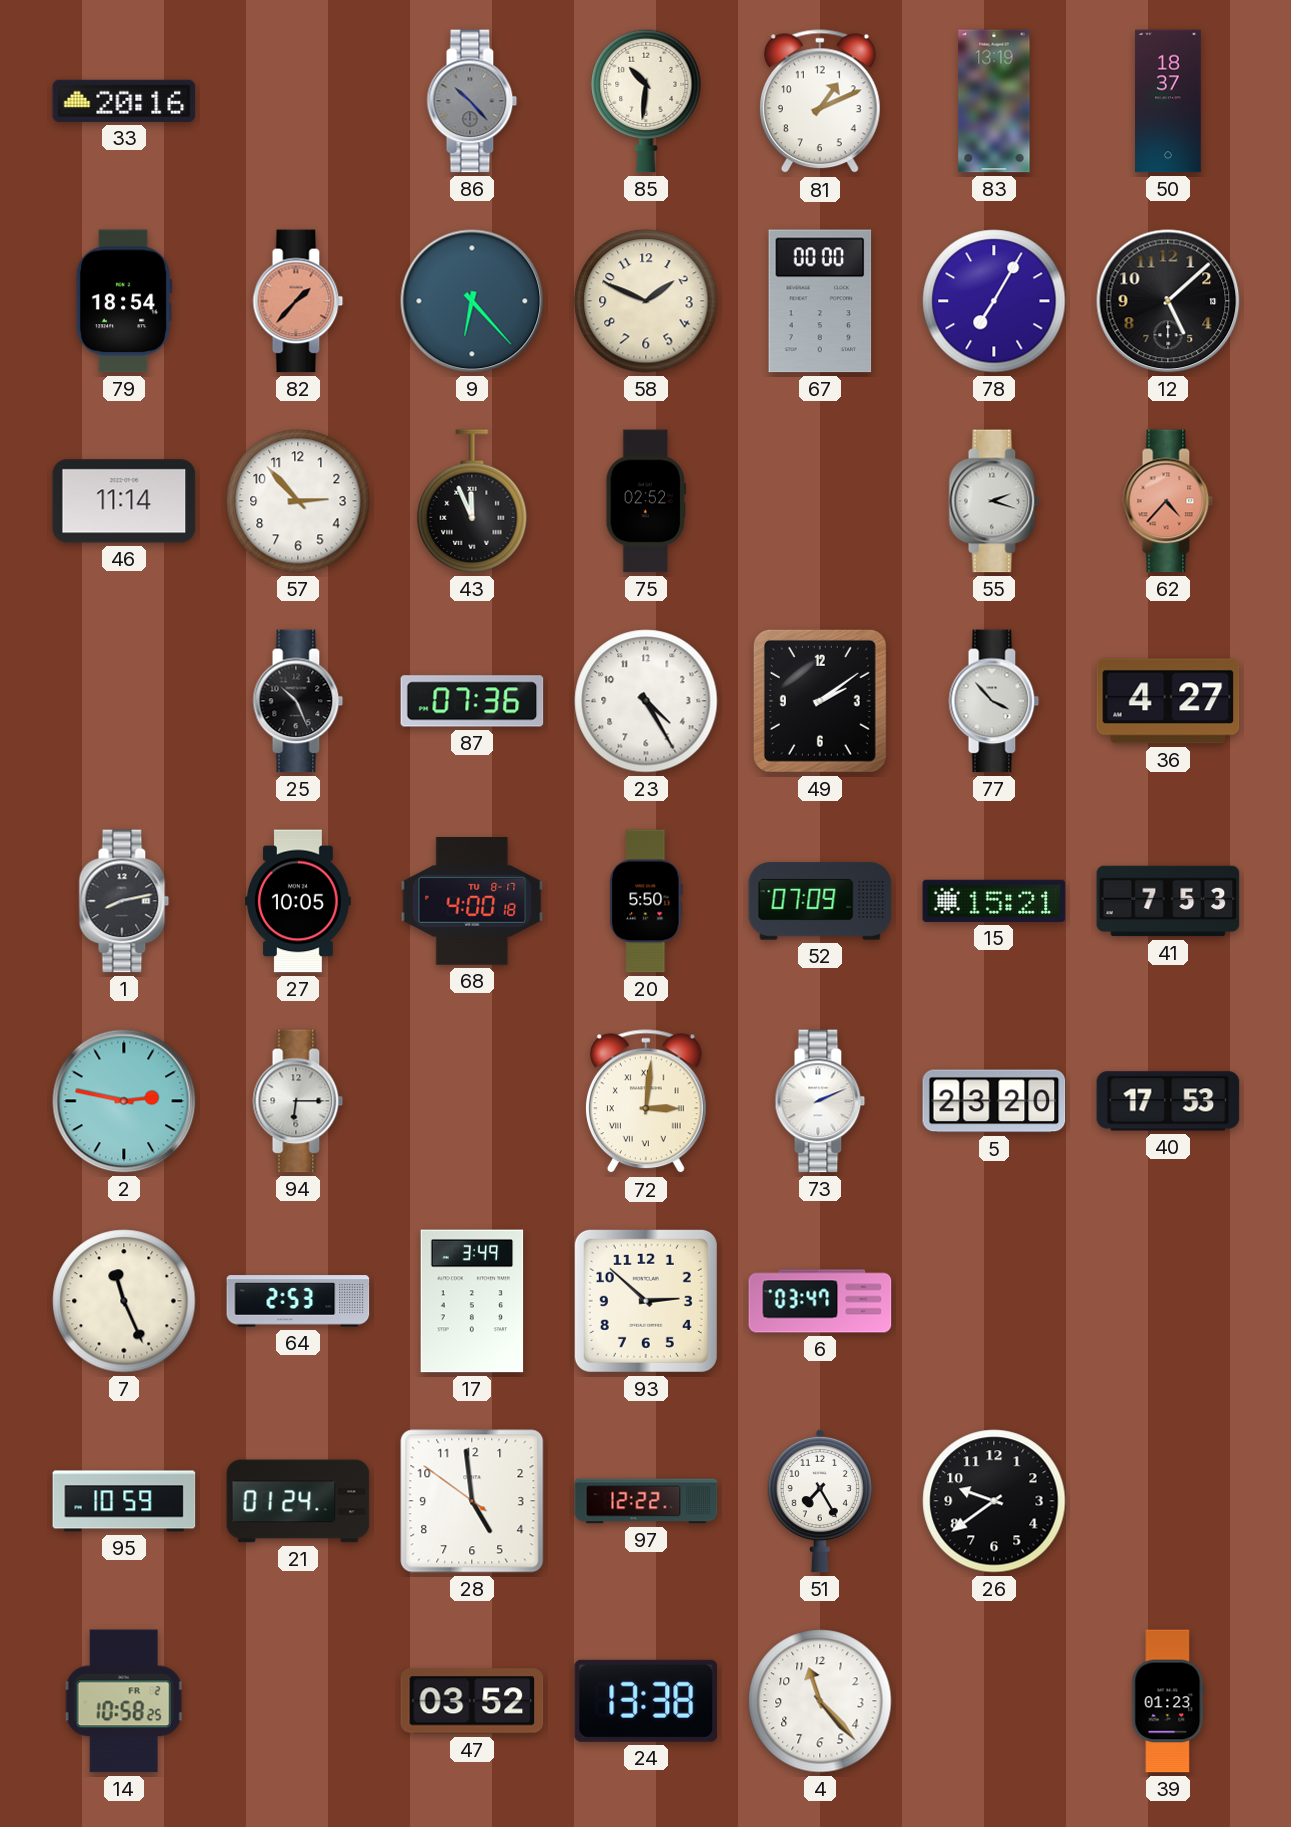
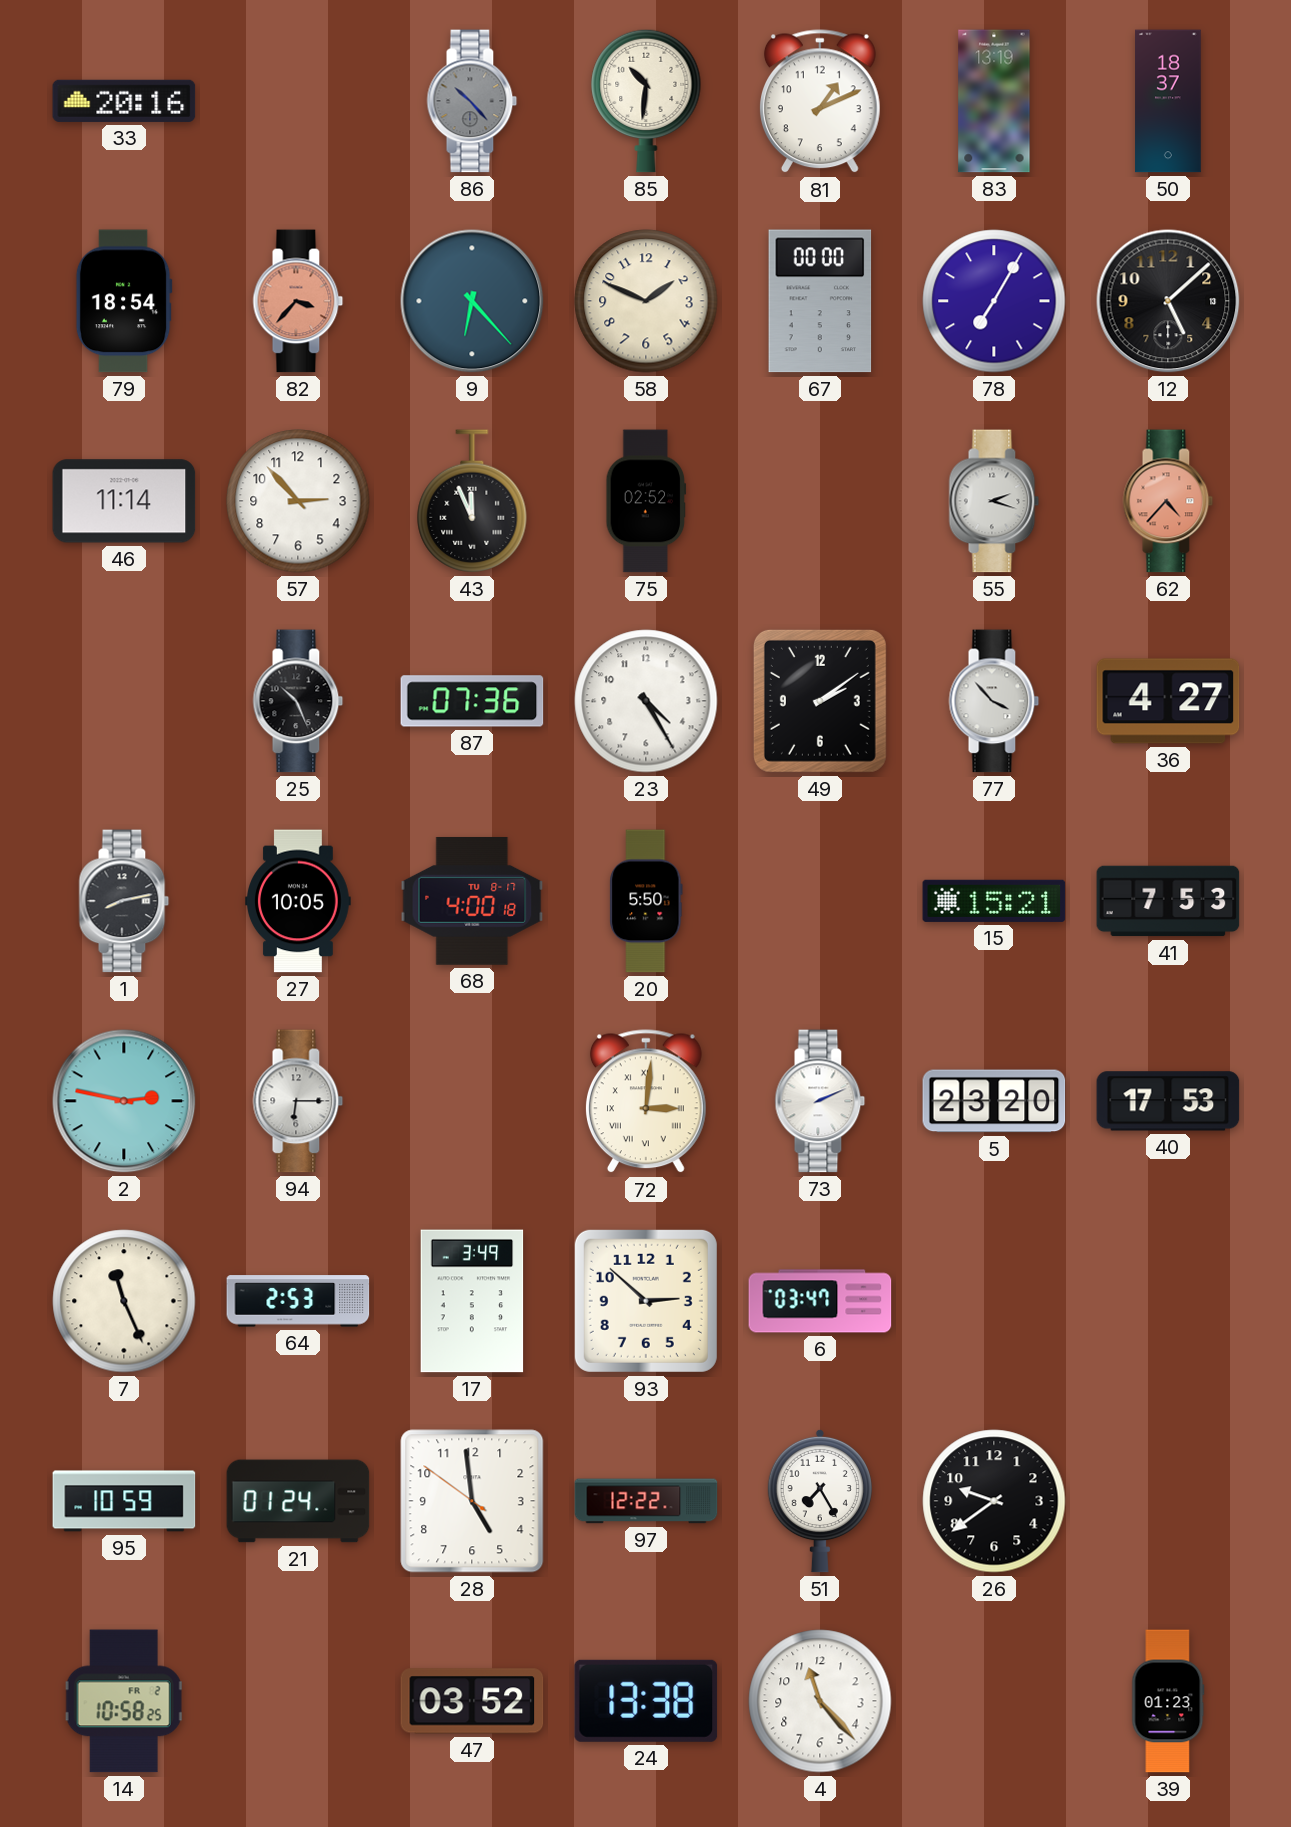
82: 1:37 -> 3:37 (298, 301)
52: 07:09 -> none (820, 901)
